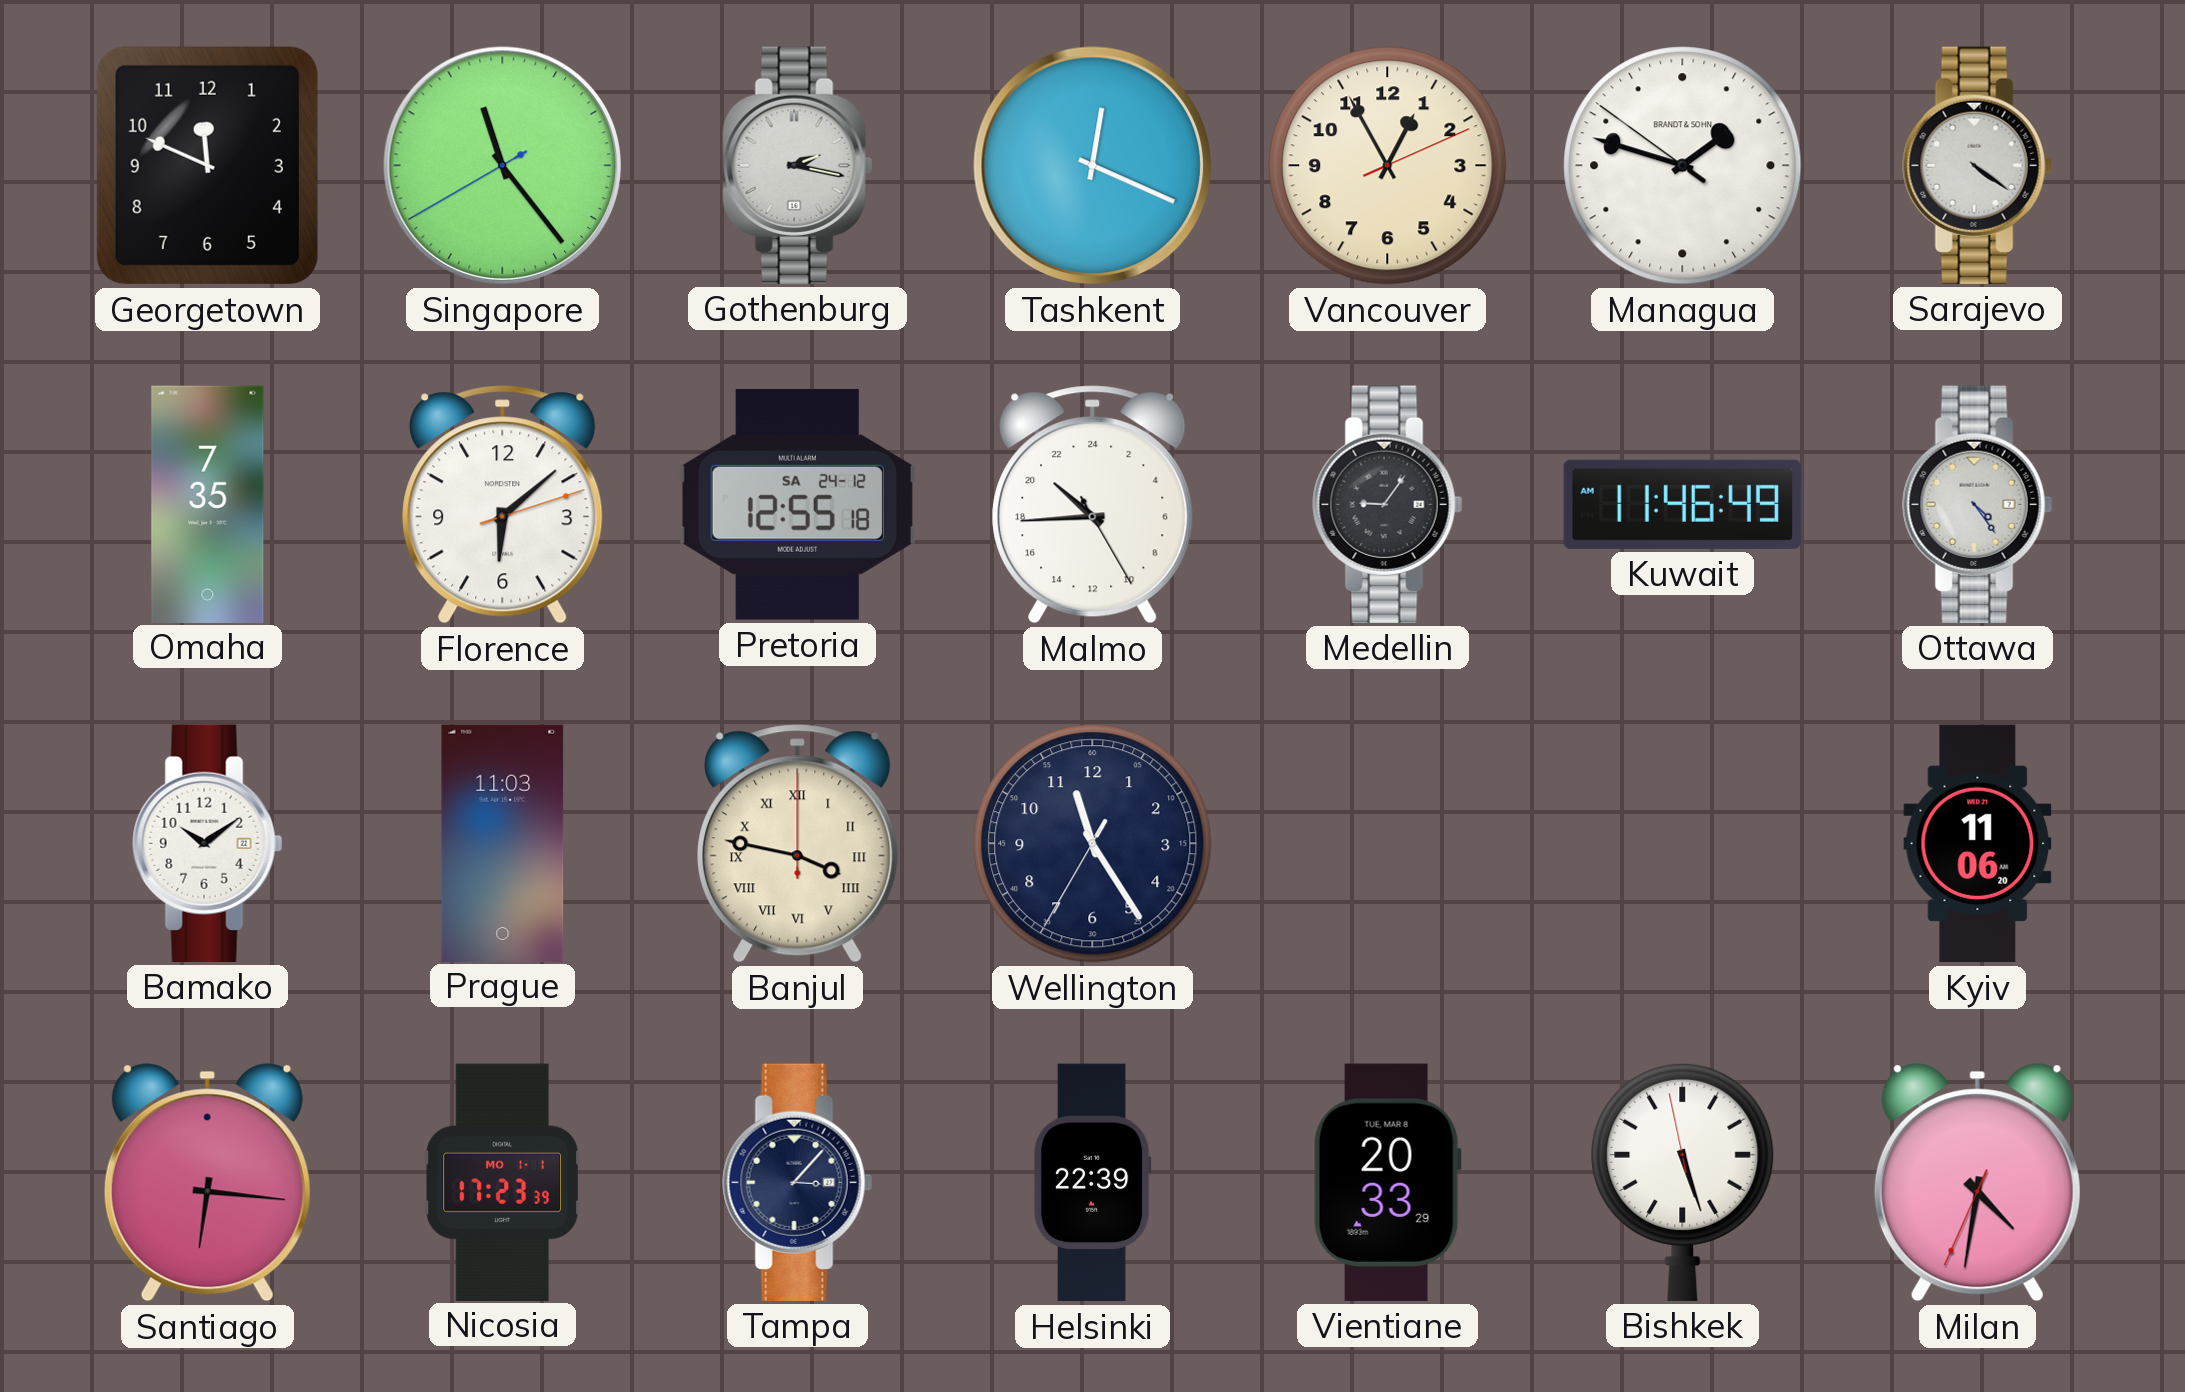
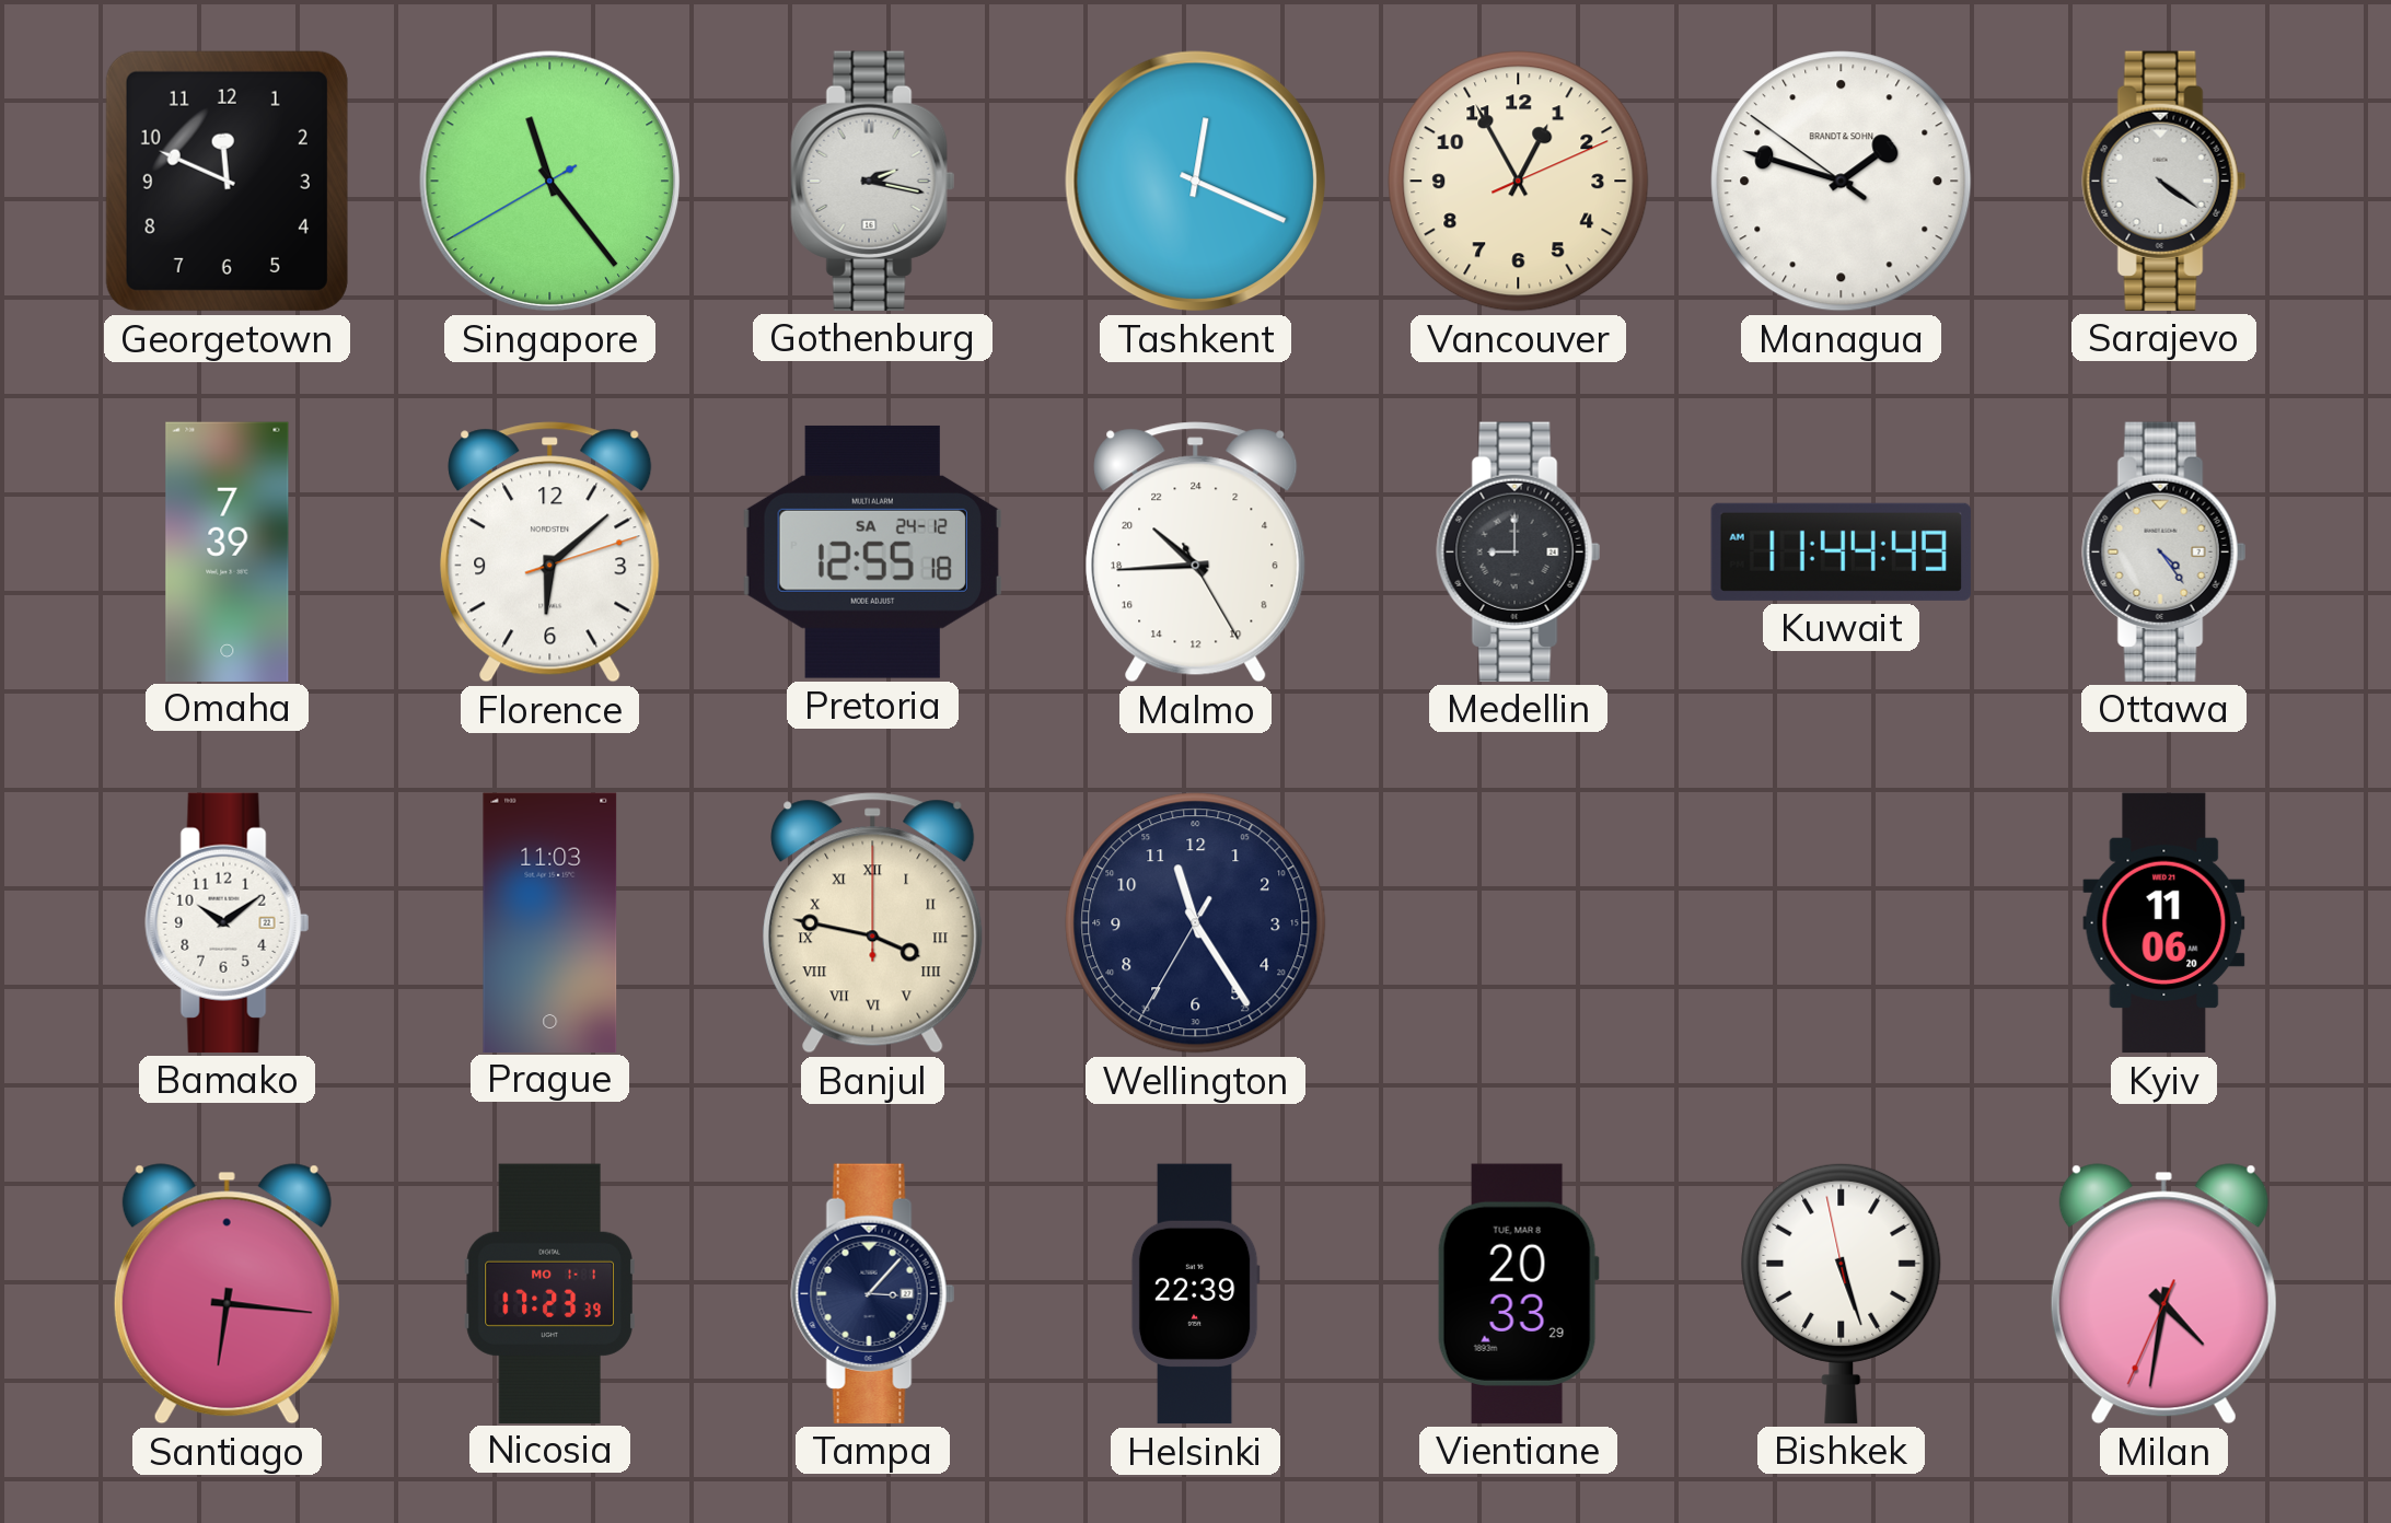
Omaha: 7:35 -> 7:39 (228, 551)
Medellin: 9:06 -> 9:00 (1519, 551)
Kuwait: 11:46 -> 11:44 (1841, 551)
